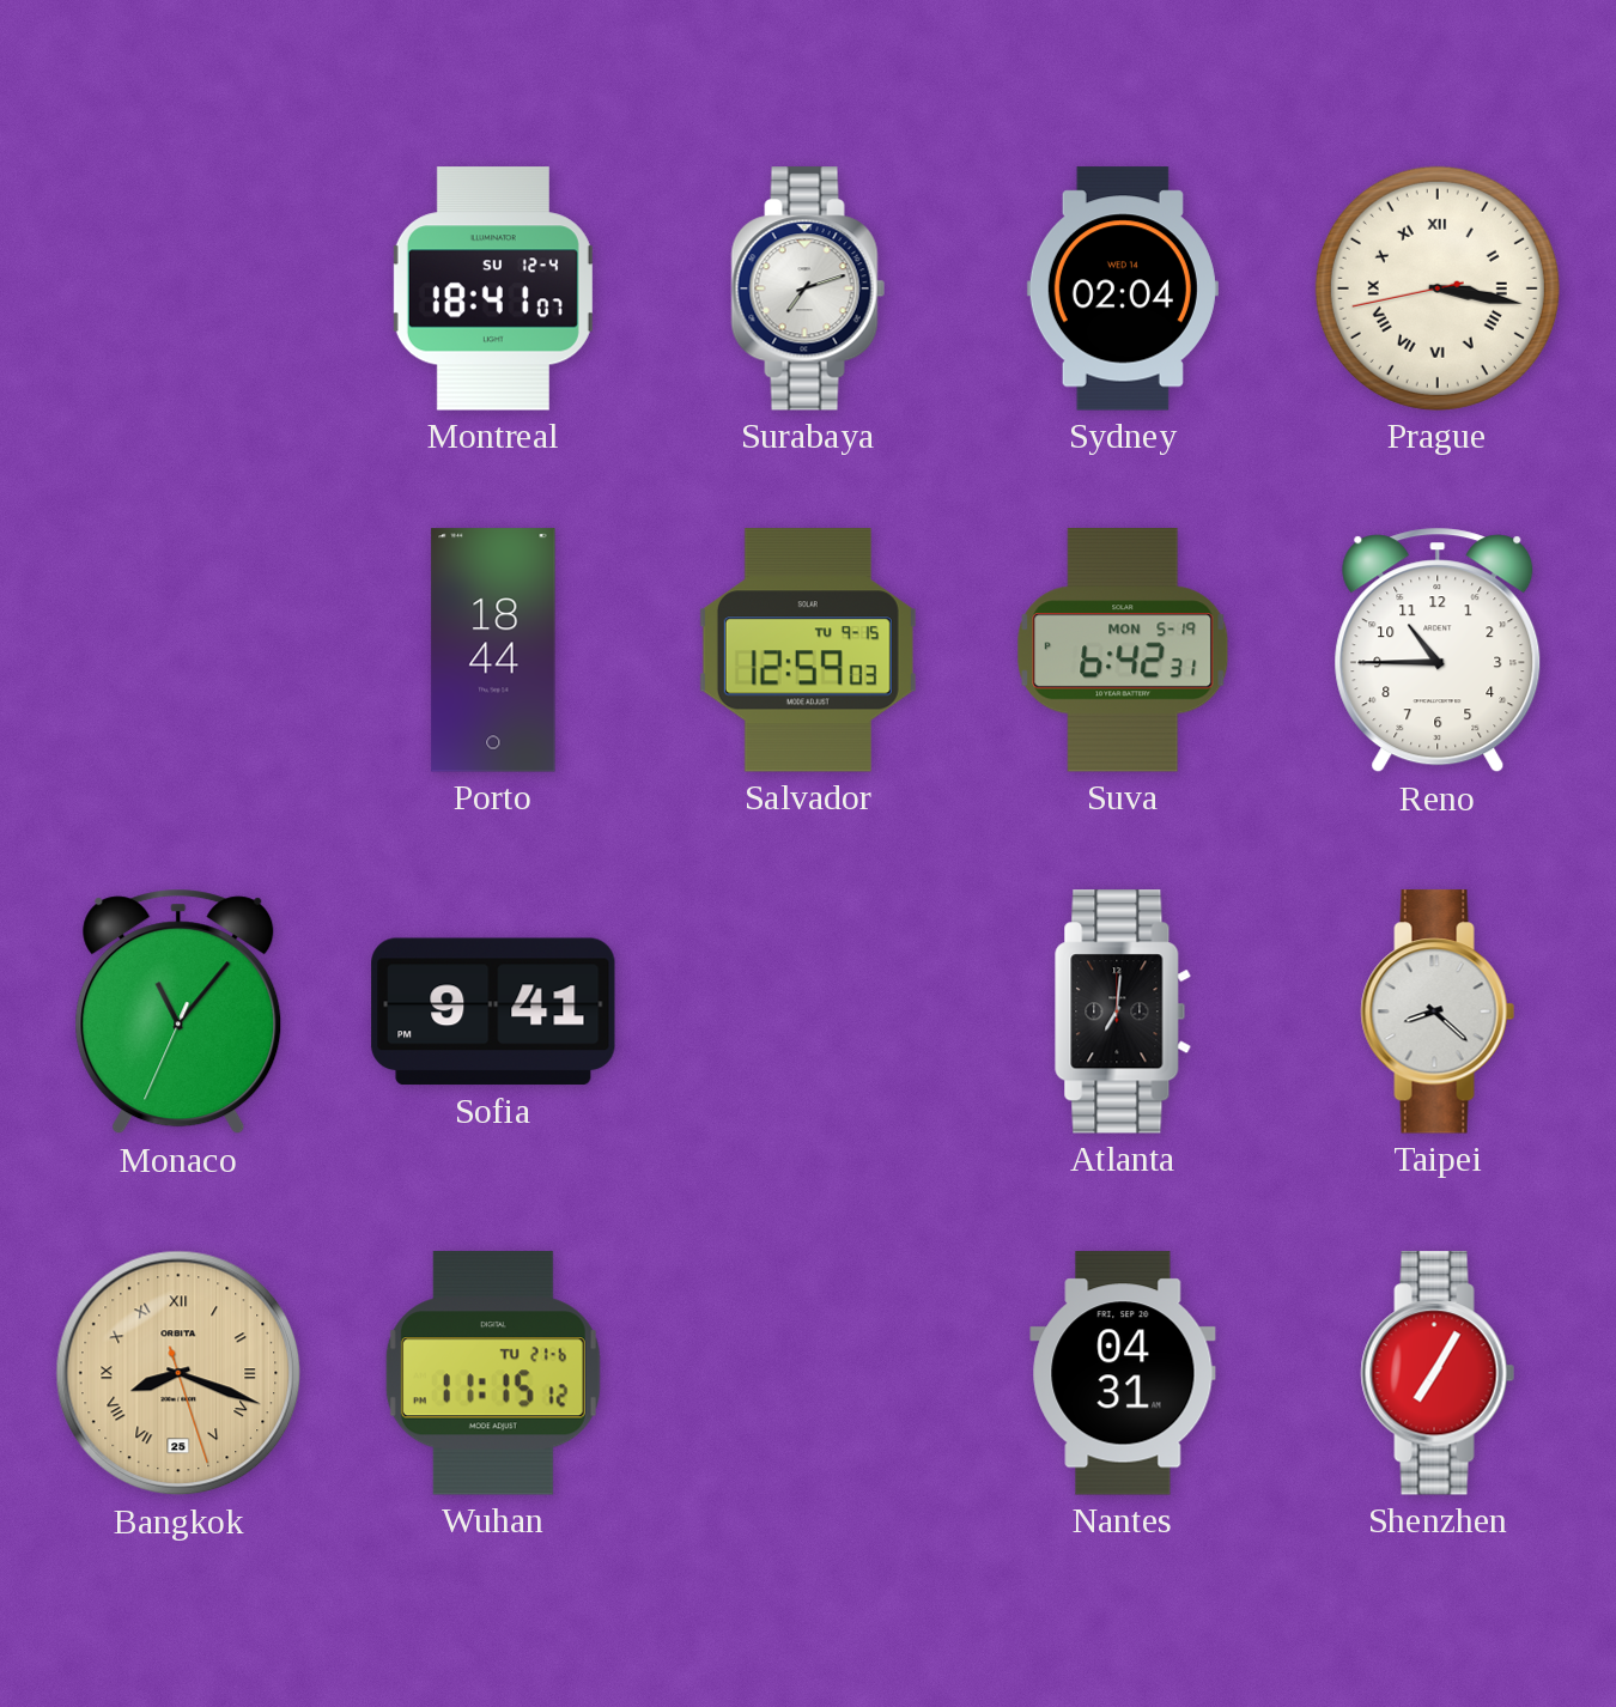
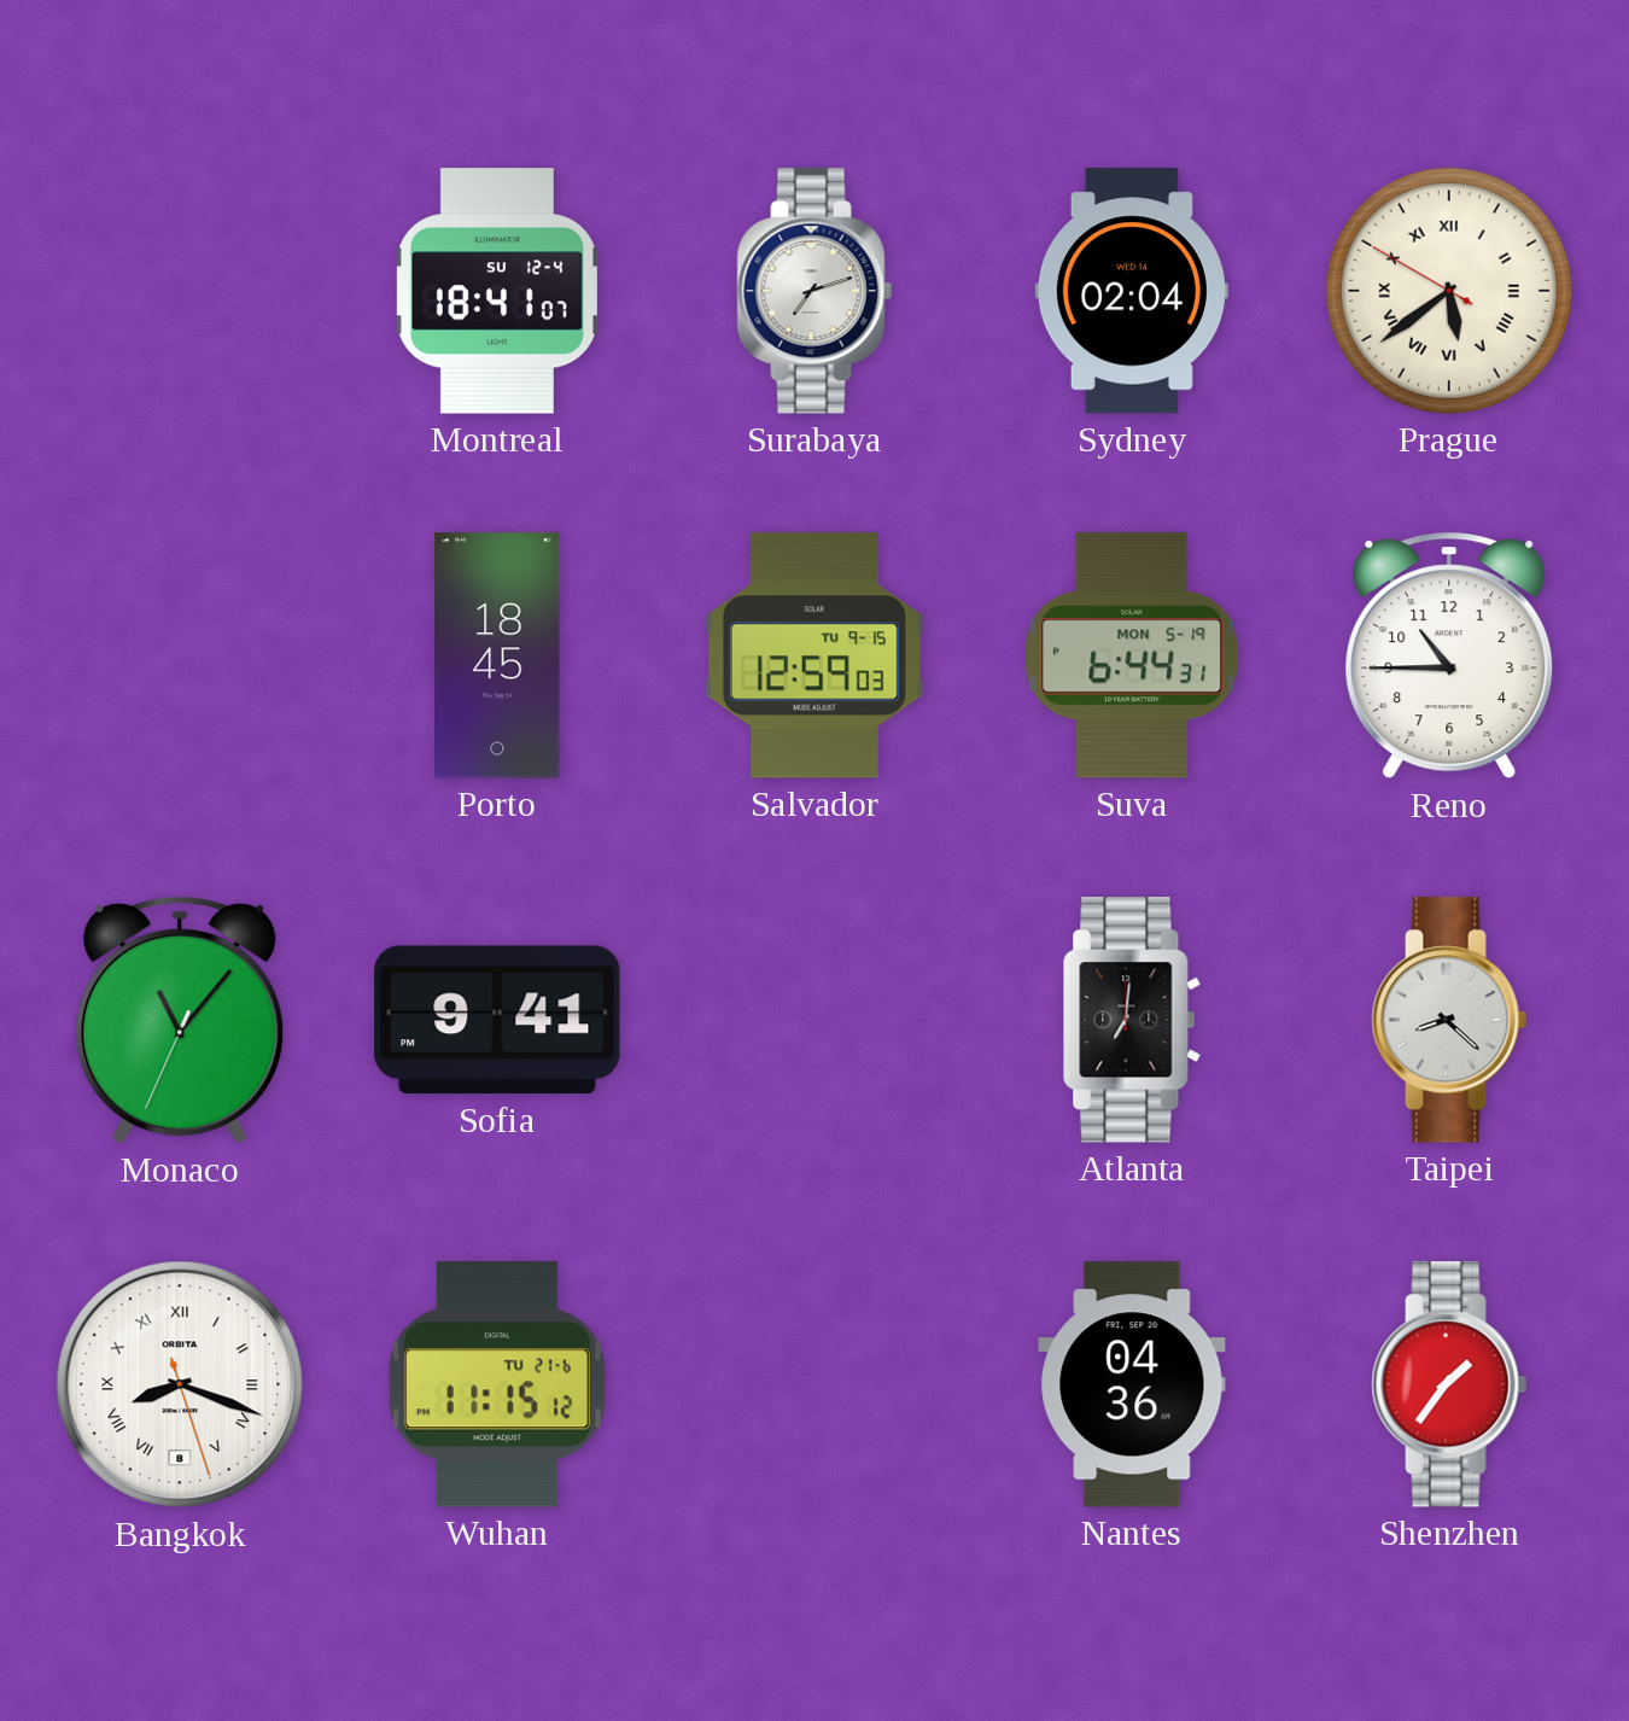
Prague: 3:16 -> 5:38 (1449, 291)
Porto: 18:44 -> 18:45 (497, 655)
Suva: 6:42 -> 6:44 (1132, 655)
Bangkok date: 25 -> 8 (180, 1384)
Bangkok dial: champagne -> white (180, 1384)
Nantes: 04:31 -> 04:36 (1132, 1384)
Shenzhen: 7:05 -> 1:36 (1449, 1384)
